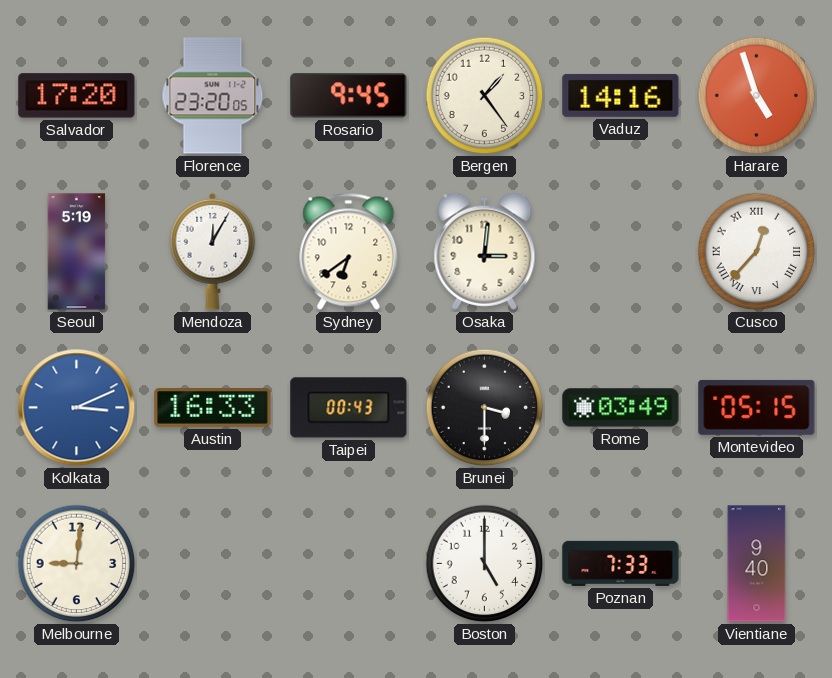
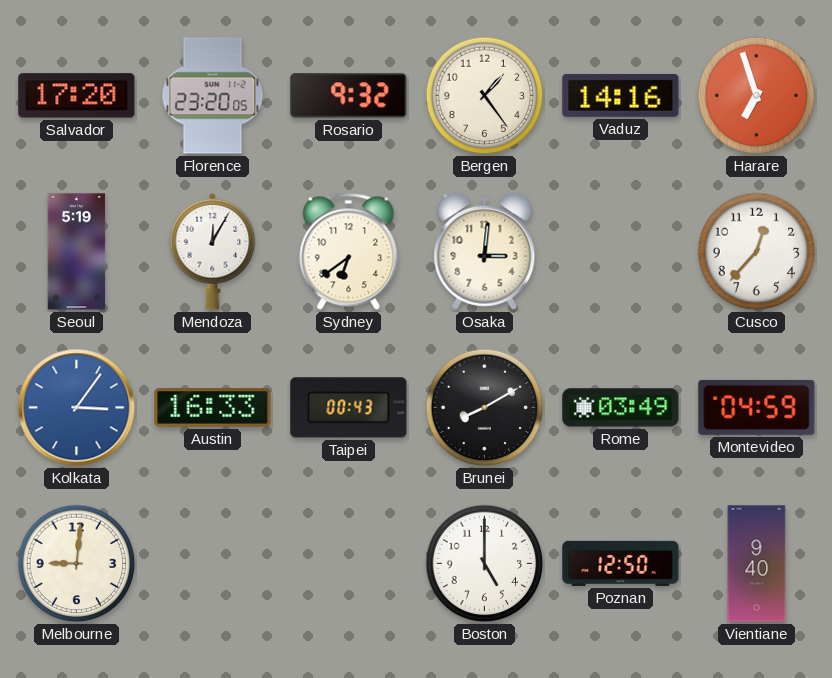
Rosario: 9:45 -> 9:32 (349, 96)
Harare: 4:57 -> 6:57 (757, 96)
Cusco numerals: Roman -> Arabic (757, 252)
Kolkata: 3:11 -> 3:06 (77, 408)
Brunei: 3:30 -> 8:10 (485, 408)
Montevideo: 05:15 -> 04:59 (757, 407)
Poznan: 7:33 -> 12:50 (621, 563)
